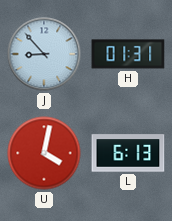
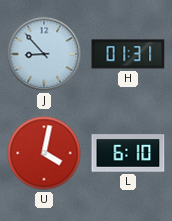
L: 6:13 -> 6:10 (128, 153)
